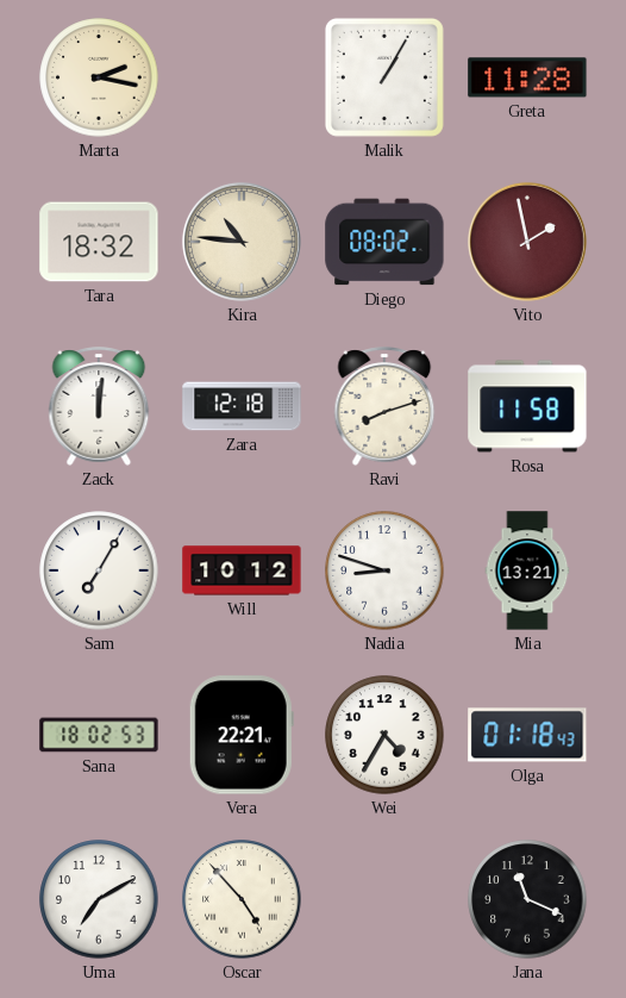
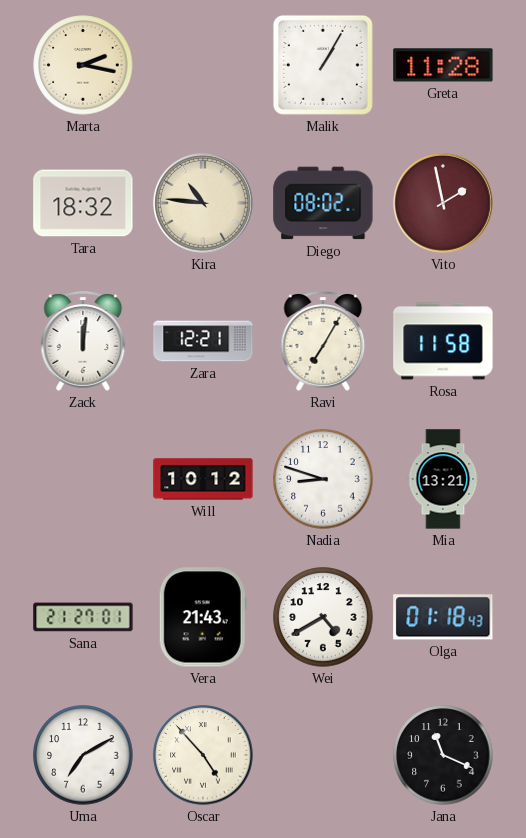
Zara: 12:18 -> 12:21 (203, 341)
Ravi: 8:12 -> 7:05 (323, 341)
Sam: 7:05 -> none (99, 570)
Sana: 18:02 -> 21:27 (83, 617)
Vera: 22:21 -> 21:43 (203, 617)
Wei: 4:35 -> 4:40 (323, 617)
